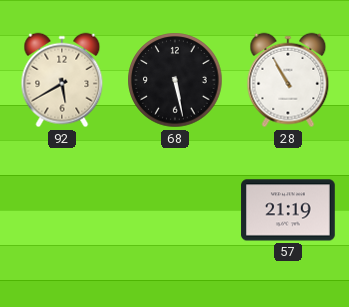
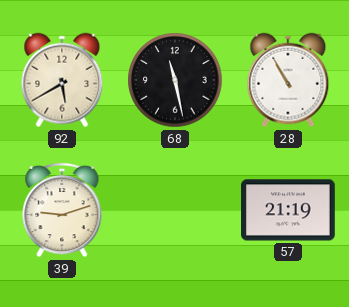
68: 5:28 -> 11:28 (175, 80)
39: none -> 9:12 (62, 210)
